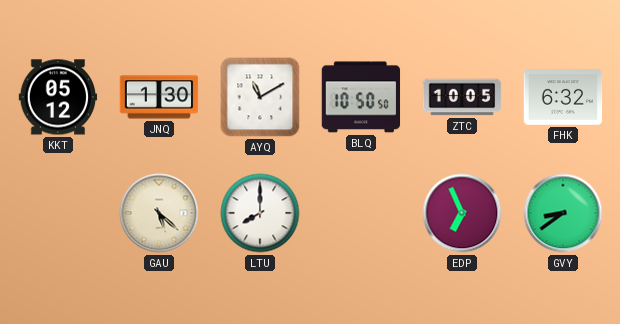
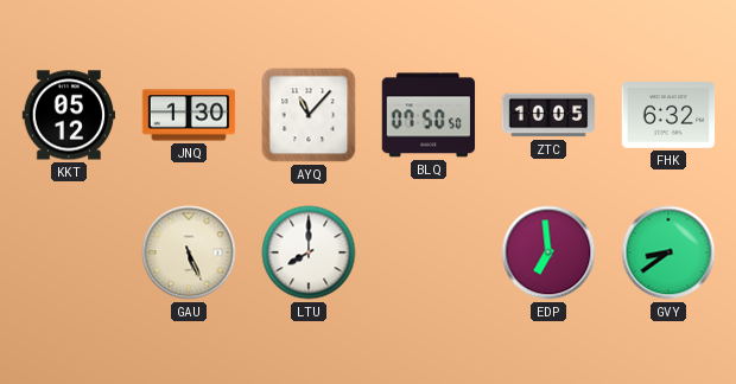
AYQ: 11:10 -> 11:07 (309, 115)
BLQ: 10:50 -> 07:50 (429, 115)
GAU: 5:22 -> 5:26 (189, 252)
EDP: 6:56 -> 6:59 (548, 252)
